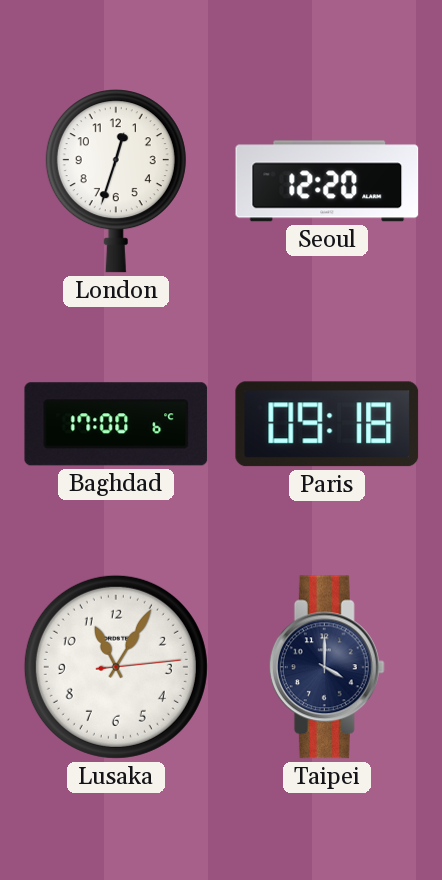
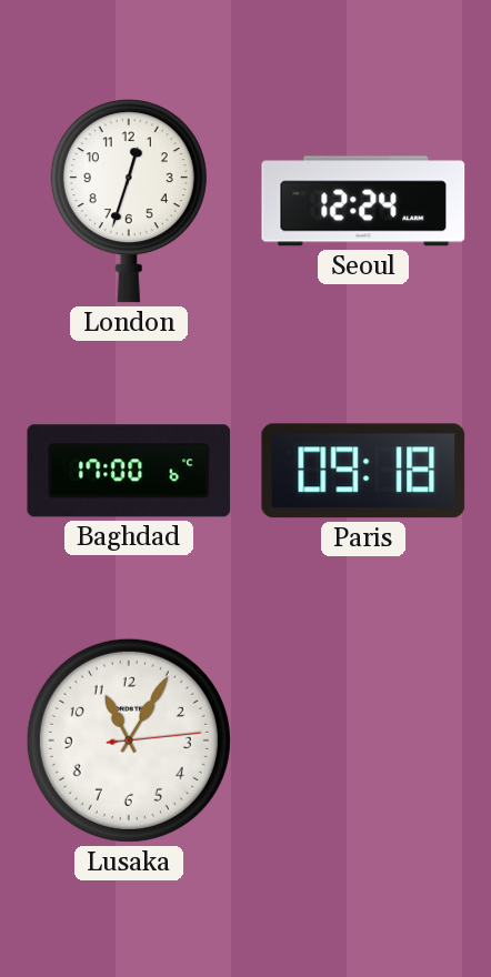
Seoul: 12:20 -> 12:24 (363, 201)
Taipei: 4:00 -> none (327, 667)
